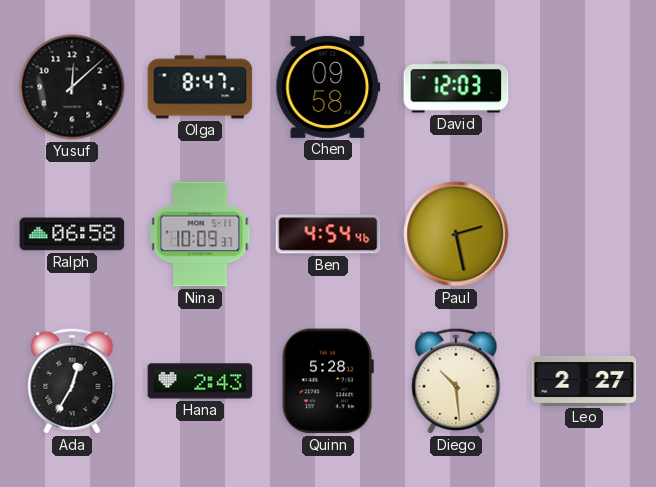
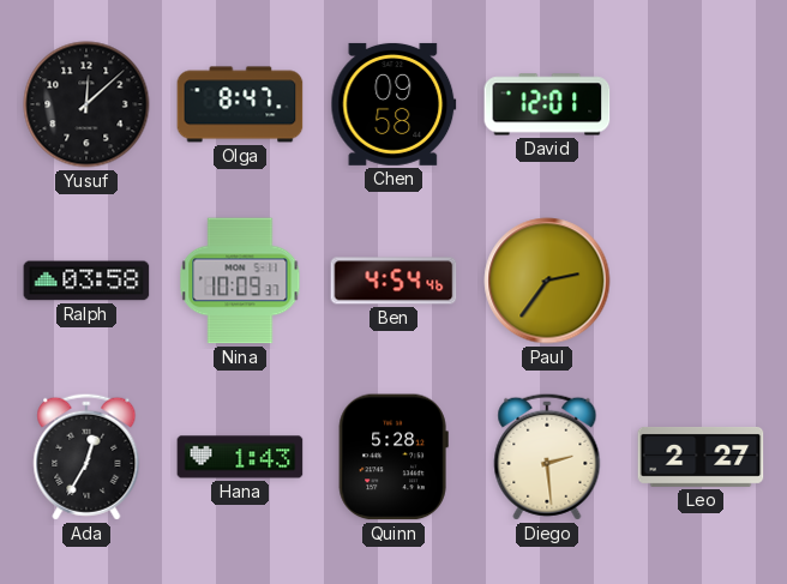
David: 12:03 -> 12:01 (547, 104)
Ralph: 06:58 -> 03:58 (86, 281)
Paul: 2:28 -> 2:36 (547, 281)
Hana: 2:43 -> 1:43 (240, 457)
Diego: 10:29 -> 2:29 (547, 457)
